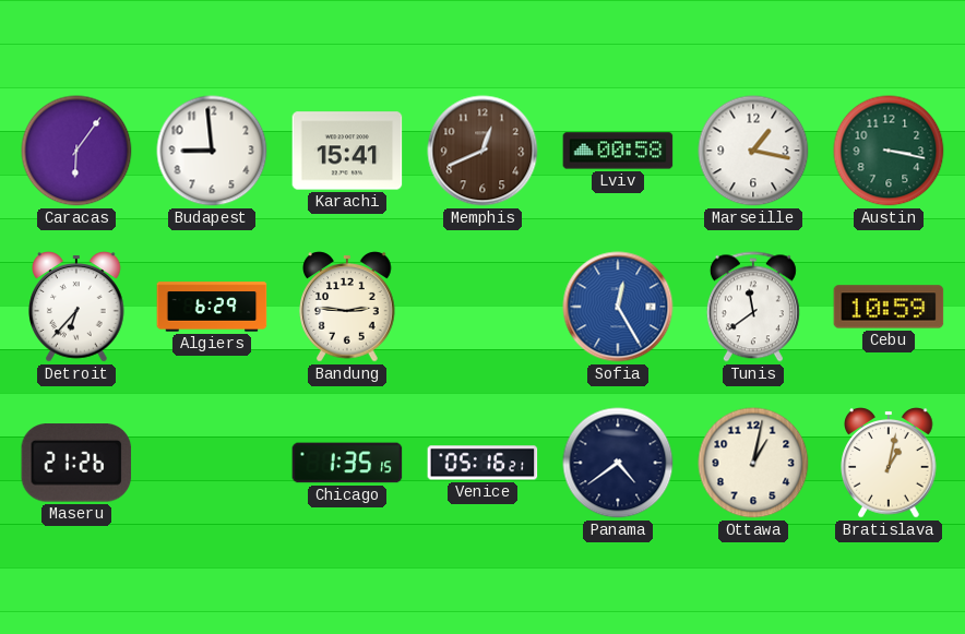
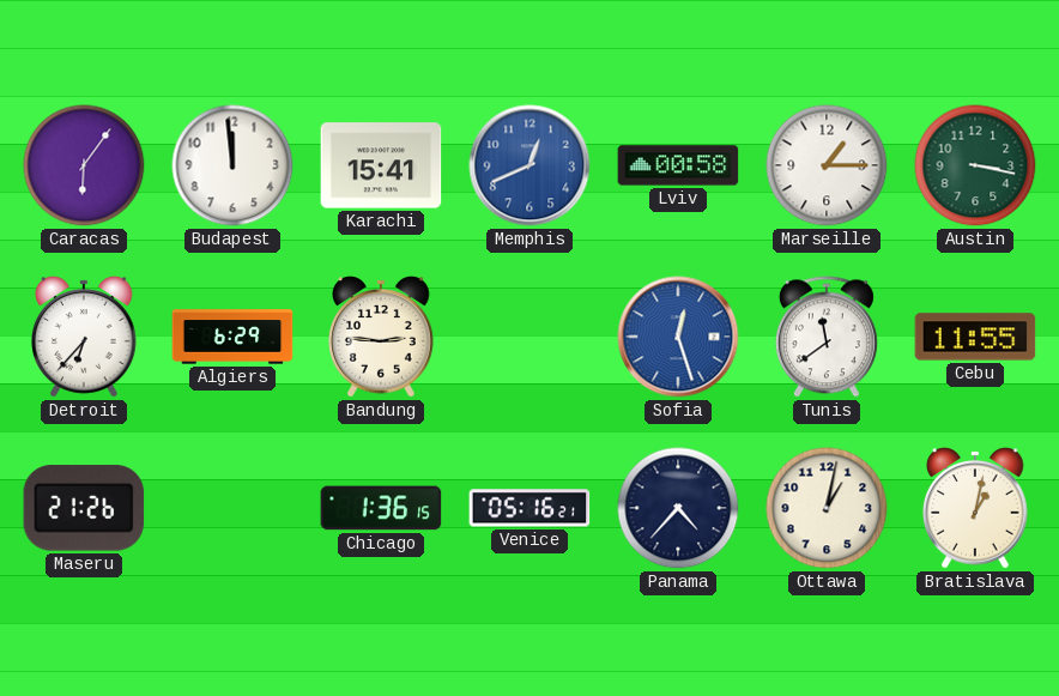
Budapest: 8:59 -> 11:59 (232, 165)
Memphis dial: brown -> blue (529, 165)
Marseille: 1:17 -> 1:15 (827, 165)
Sofia: 12:25 -> 12:27 (678, 337)
Cebu: 10:59 -> 11:55 (975, 337)
Chicago: 1:35 -> 1:36 (381, 508)
Panama: 4:39 -> 4:37 (678, 508)
